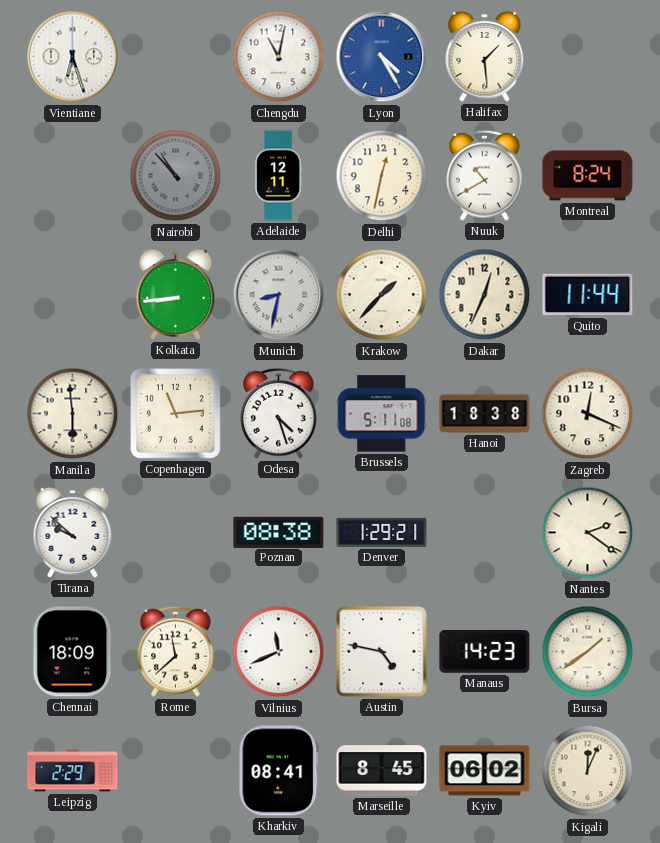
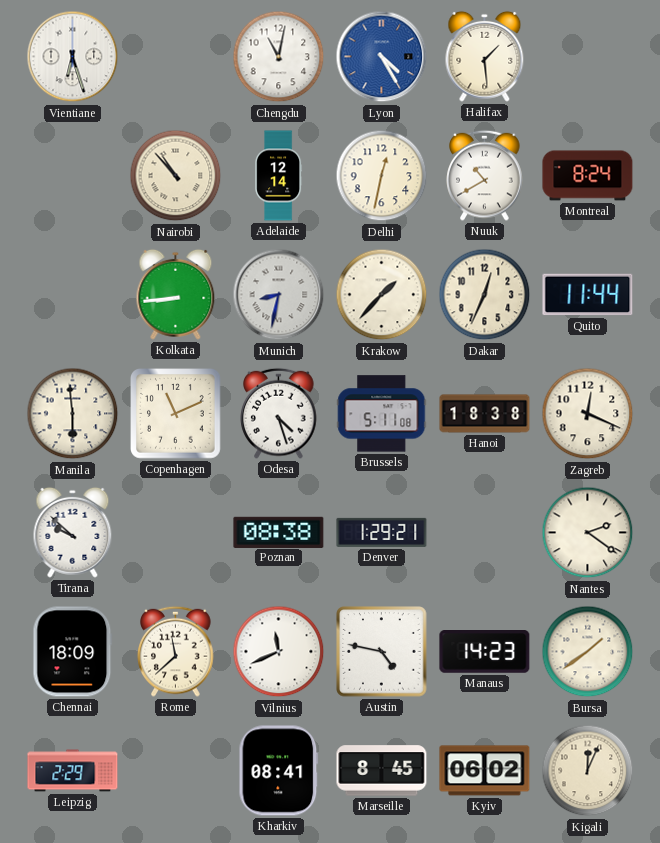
Nairobi dial: grey -> cream (176, 176)
Adelaide: 12:11 -> 12:14 (279, 176)
Copenhagen: 11:14 -> 11:11 (176, 414)
